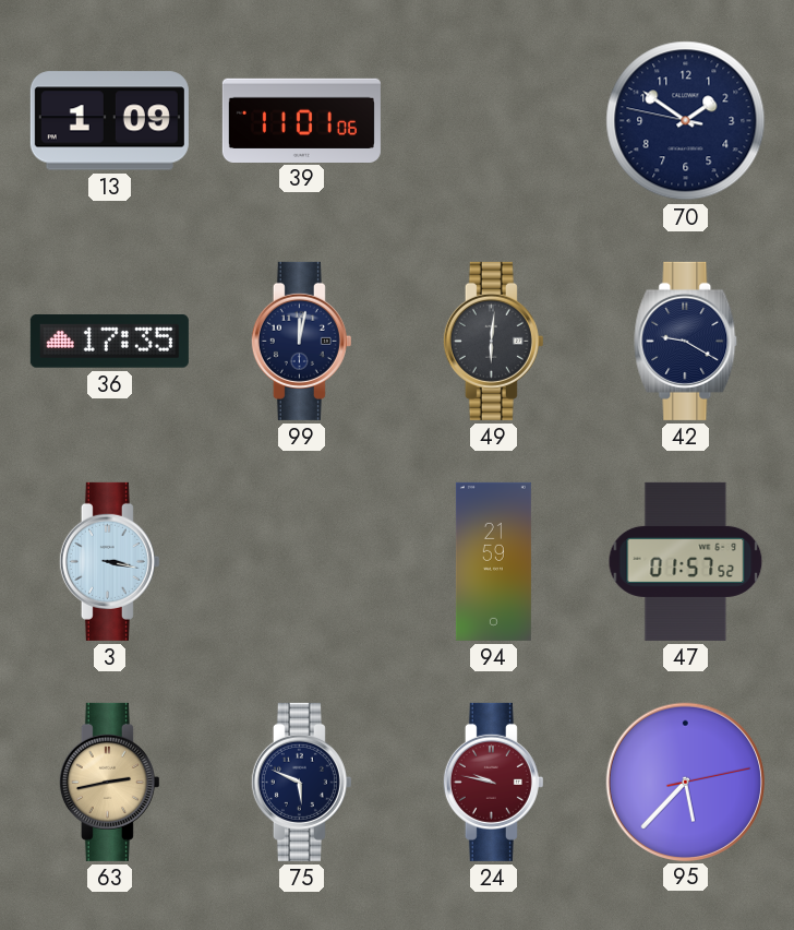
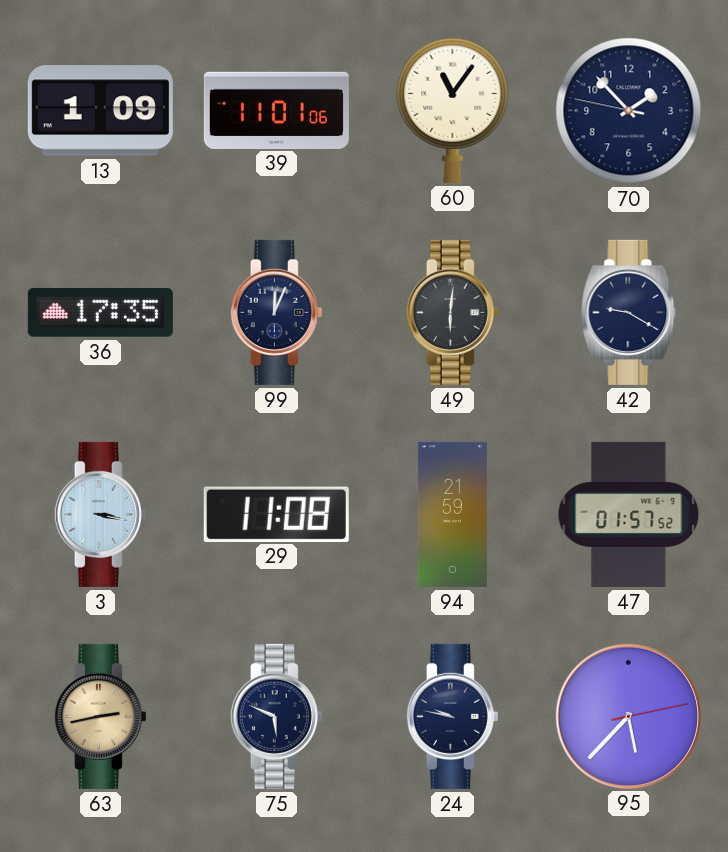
60: none -> 11:06 (453, 110)
70: 1:50 -> 1:52 (629, 111)
99: 12:02 -> 12:04 (276, 312)
29: none -> 11:08 (276, 514)
24 dial: burgundy -> navy (452, 716)
